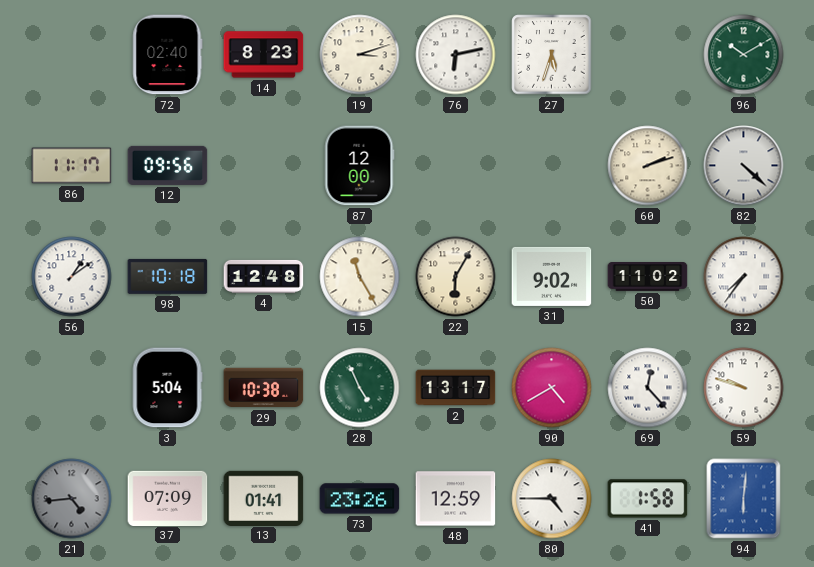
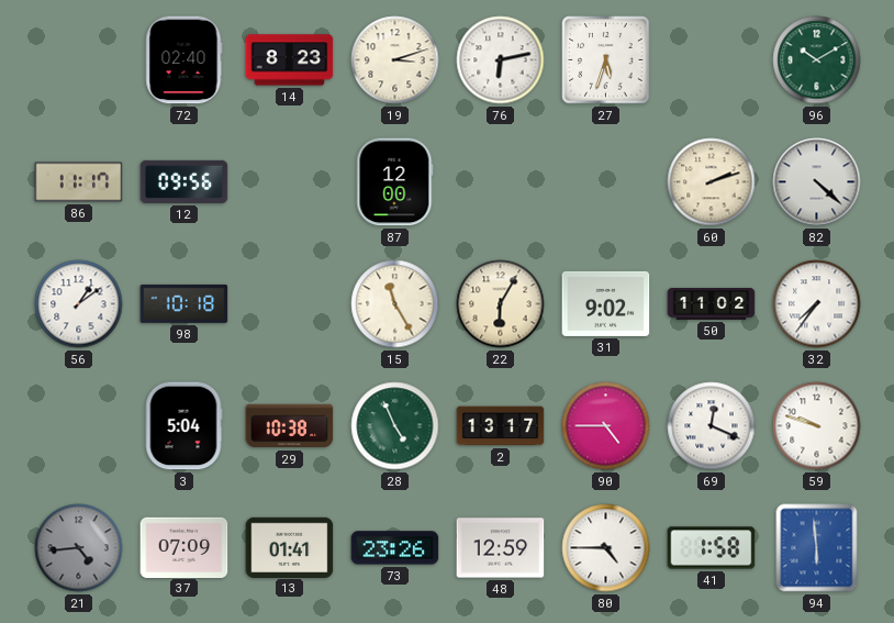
4: 12:48 -> none (264, 276)
90: 4:40 -> 4:45 (606, 426)
69: 12:23 -> 12:19 (712, 426)
94: 6:01 -> 5:59 (817, 548)
